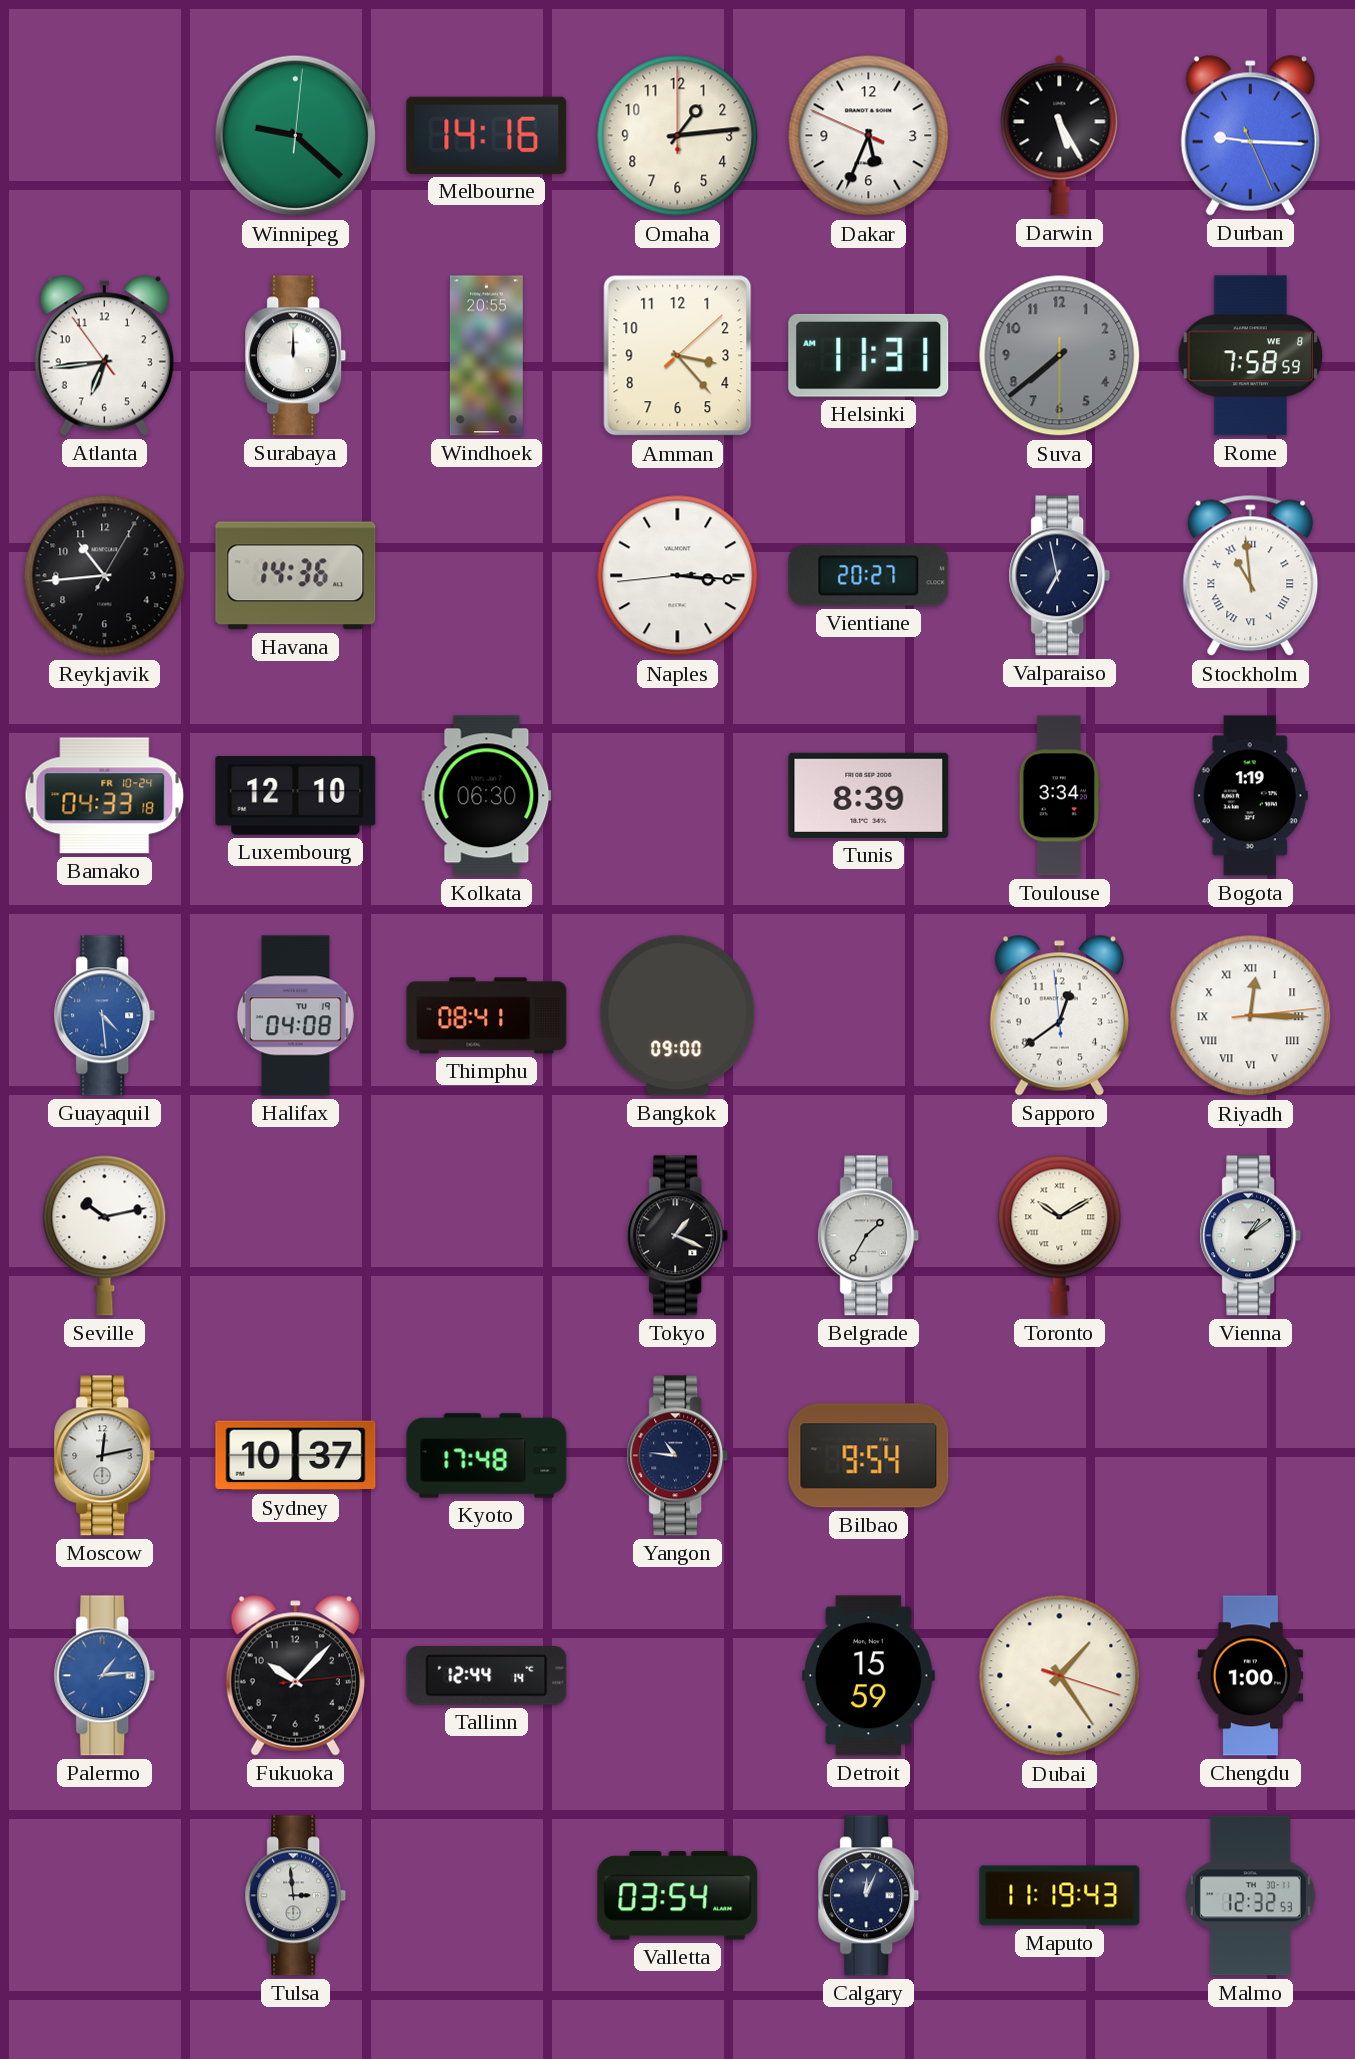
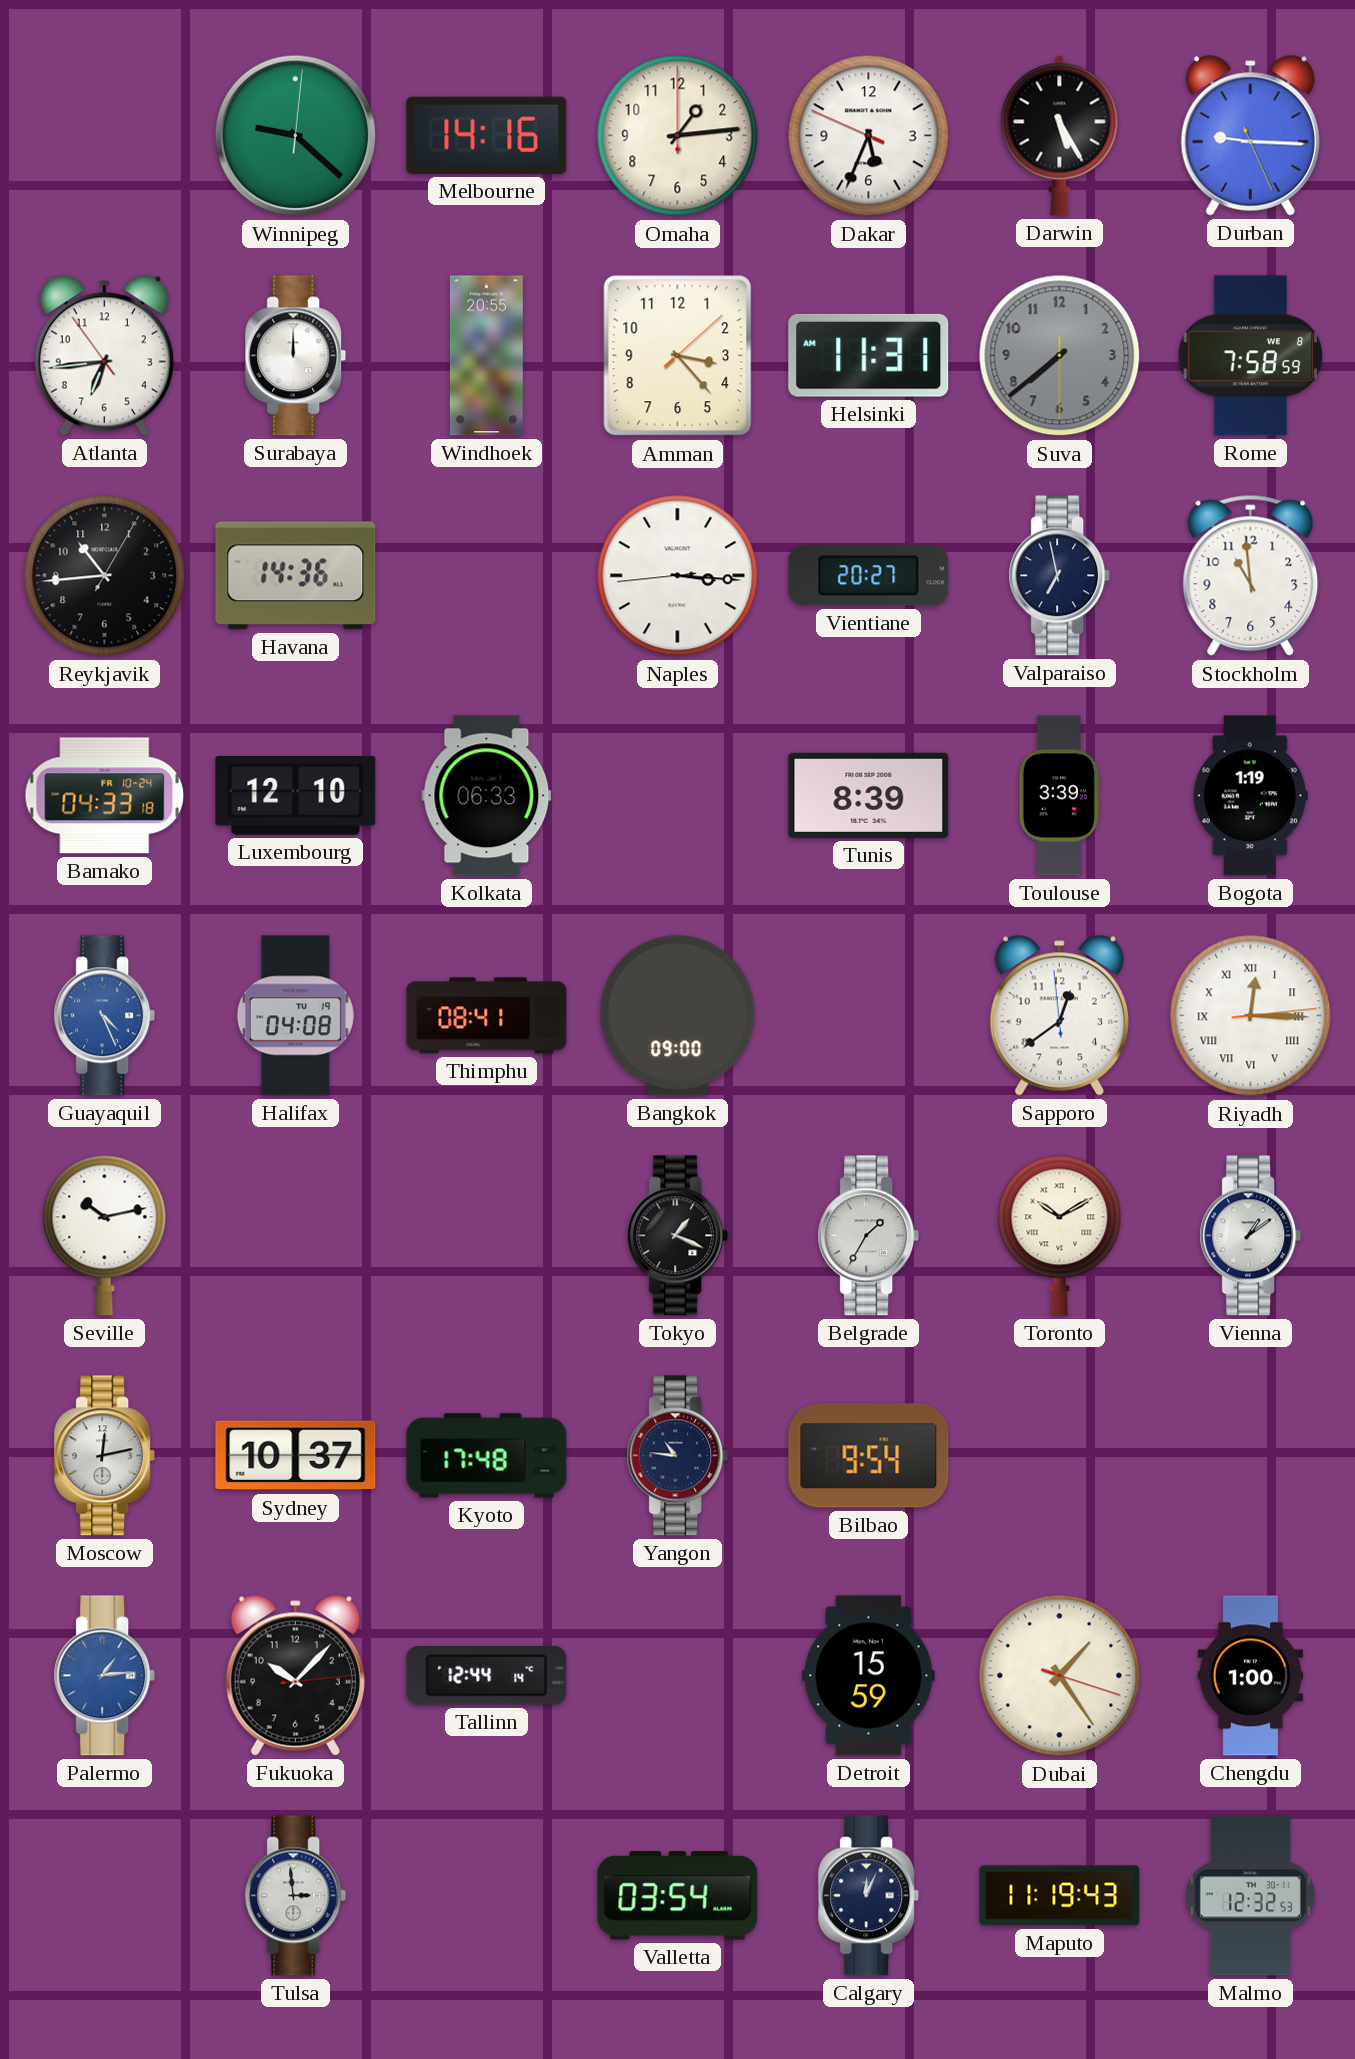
Stockholm numerals: Roman -> Arabic (1251, 576)
Kolkata: 06:30 -> 06:33 (487, 796)
Toulouse: 3:34 -> 3:39 (1059, 796)
Guayaquil: 4:29 -> 4:26 (105, 1016)
